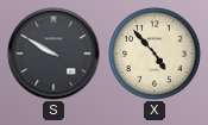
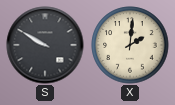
X: 4:53 -> 2:01 (130, 45)
